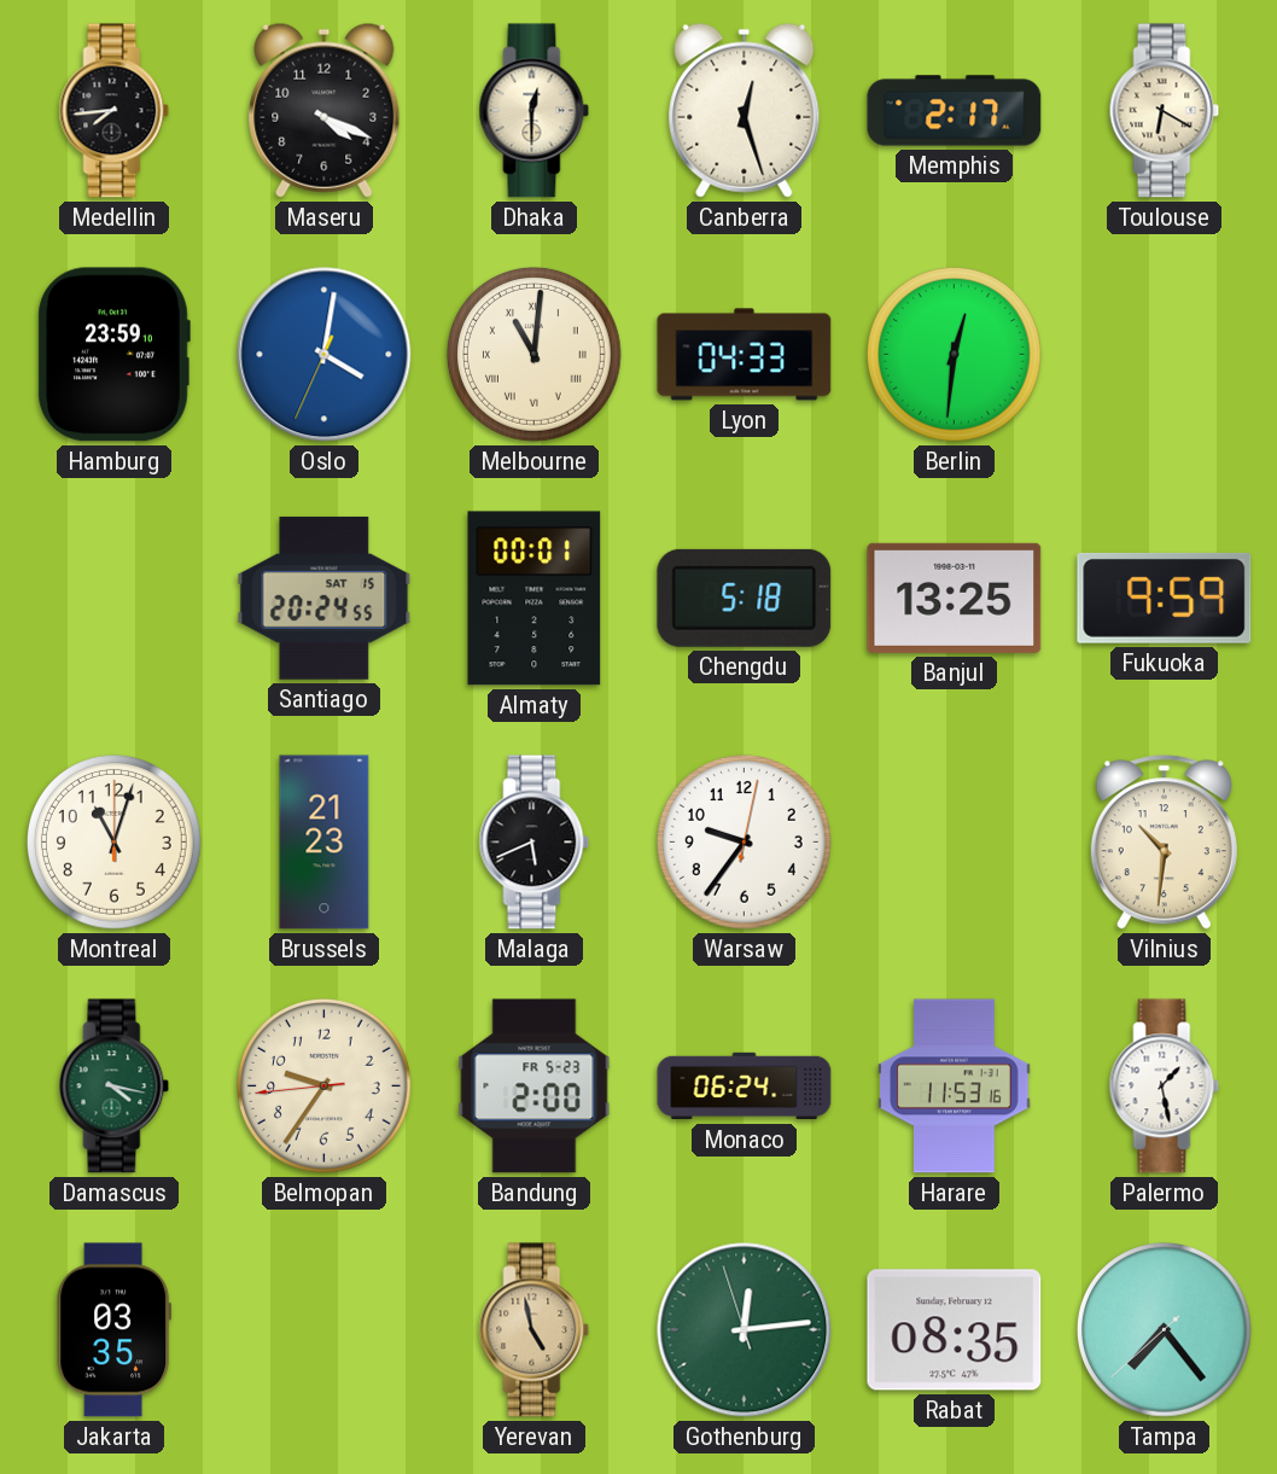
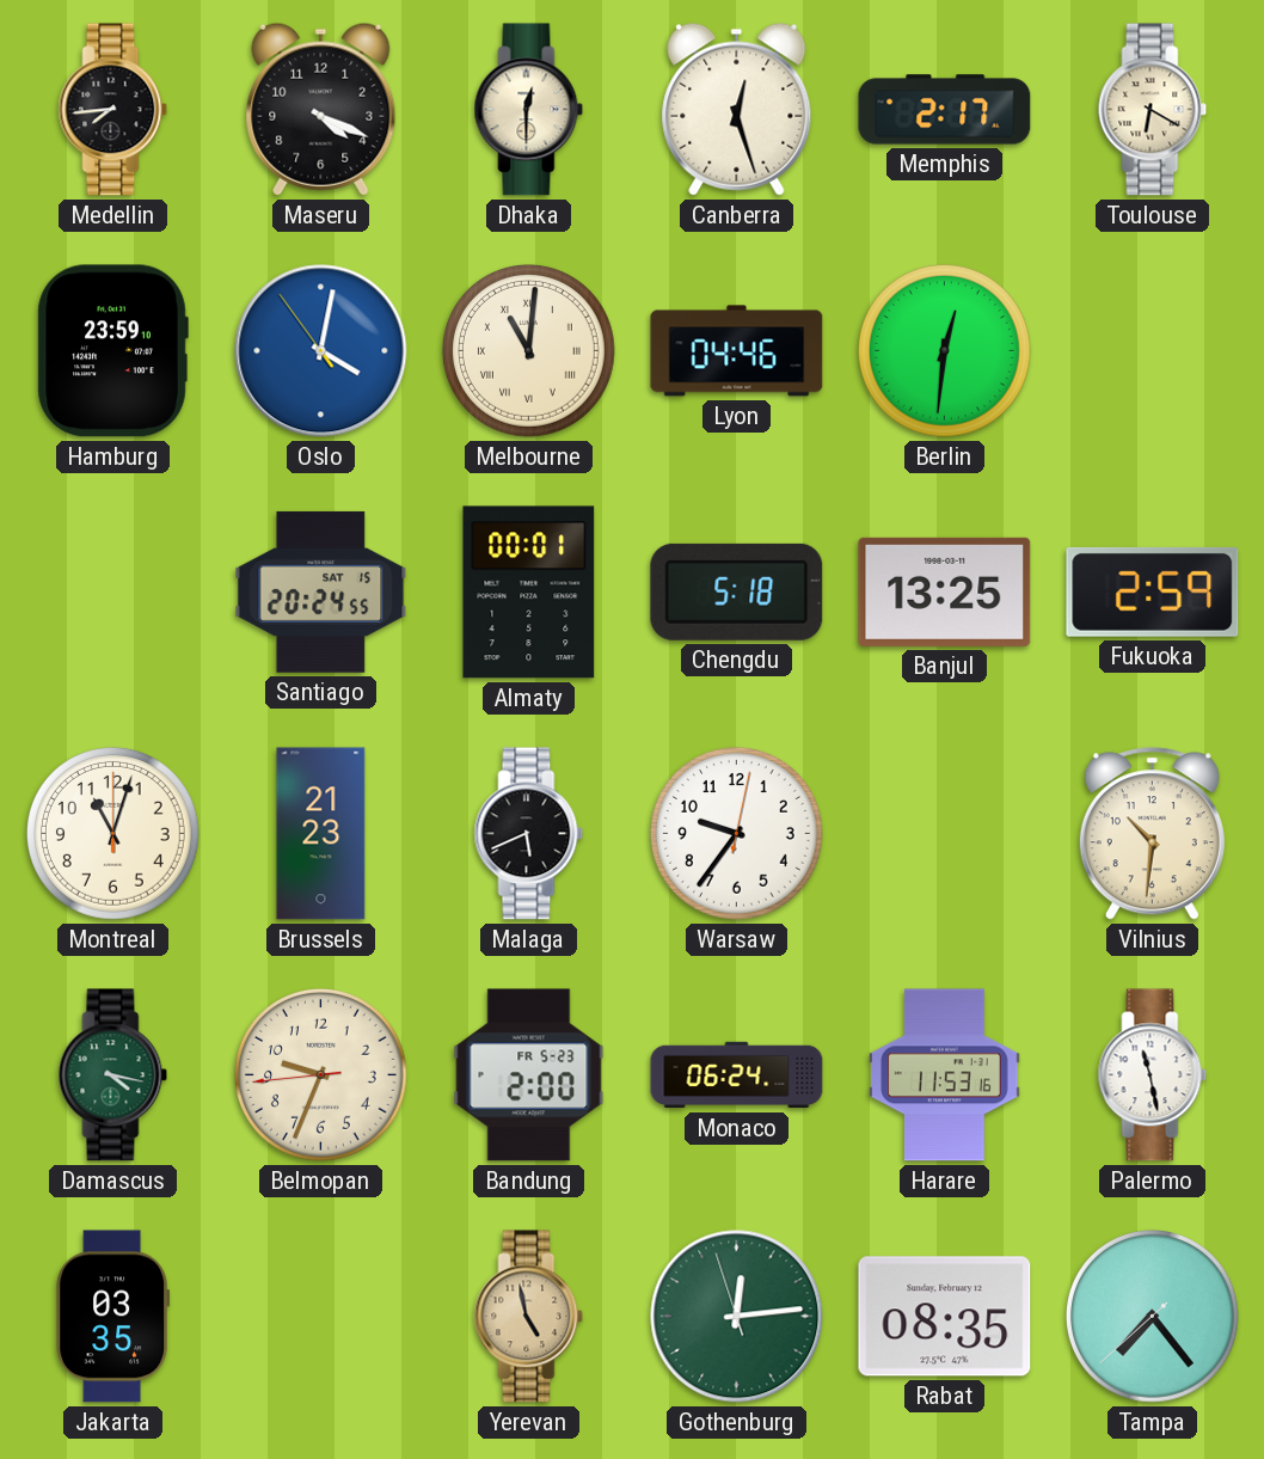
Oslo: 4:01:34 -> 4:01:54 (321, 351)
Lyon: 04:33 -> 04:46 (737, 351)
Fukuoka: 9:59 -> 2:59 (1153, 591)
Belmopan: 9:35 -> 9:33 (320, 1075)
Palermo: 1:28 -> 11:28 (1153, 1075)
